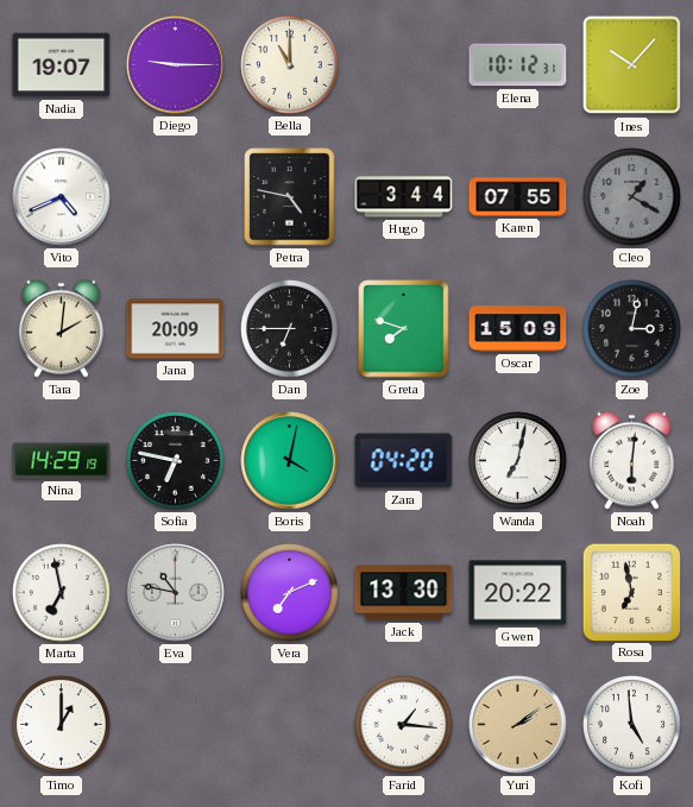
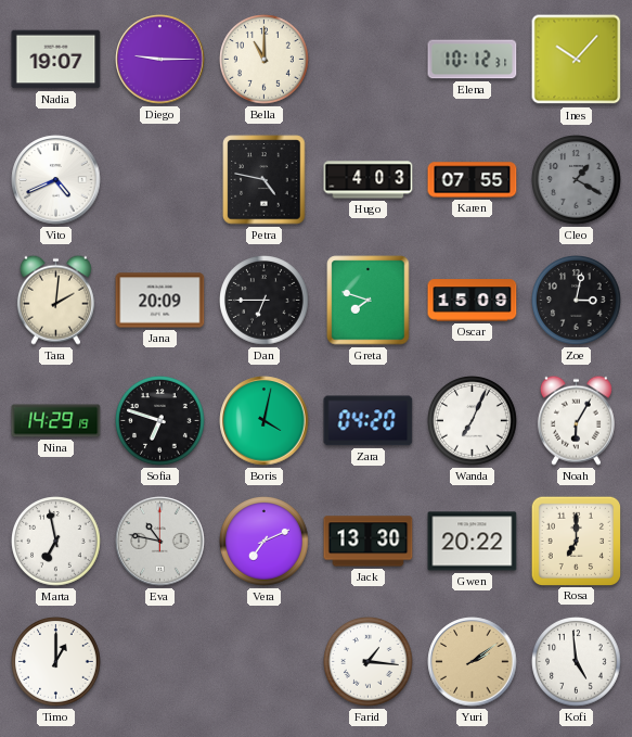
Hugo: 3:44 -> 4:03 (369, 180)
Sofia: 6:47 -> 6:48 (160, 421)
Wanda: 7:02 -> 7:04 (473, 421)
Noah: 6:01 -> 6:05 (576, 420)
Rosa: 6:58 -> 7:00 (576, 541)
